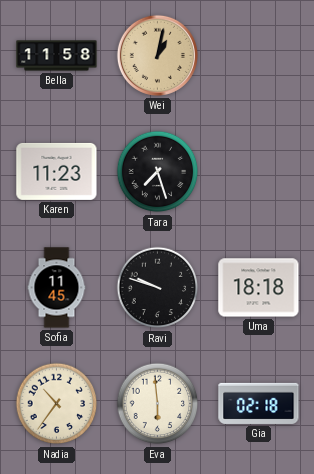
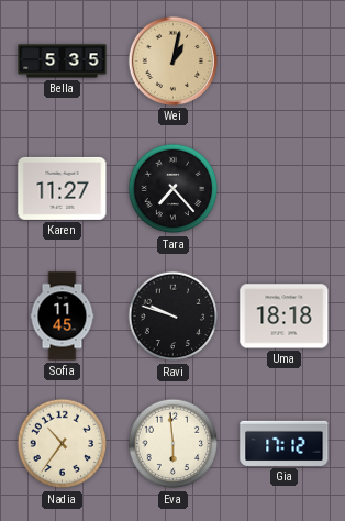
Bella: 11:58 -> 5:35 (63, 62)
Karen: 11:23 -> 11:27 (63, 188)
Tara: 7:27 -> 7:23 (174, 189)
Gia: 02:18 -> 17:12 (285, 443)
